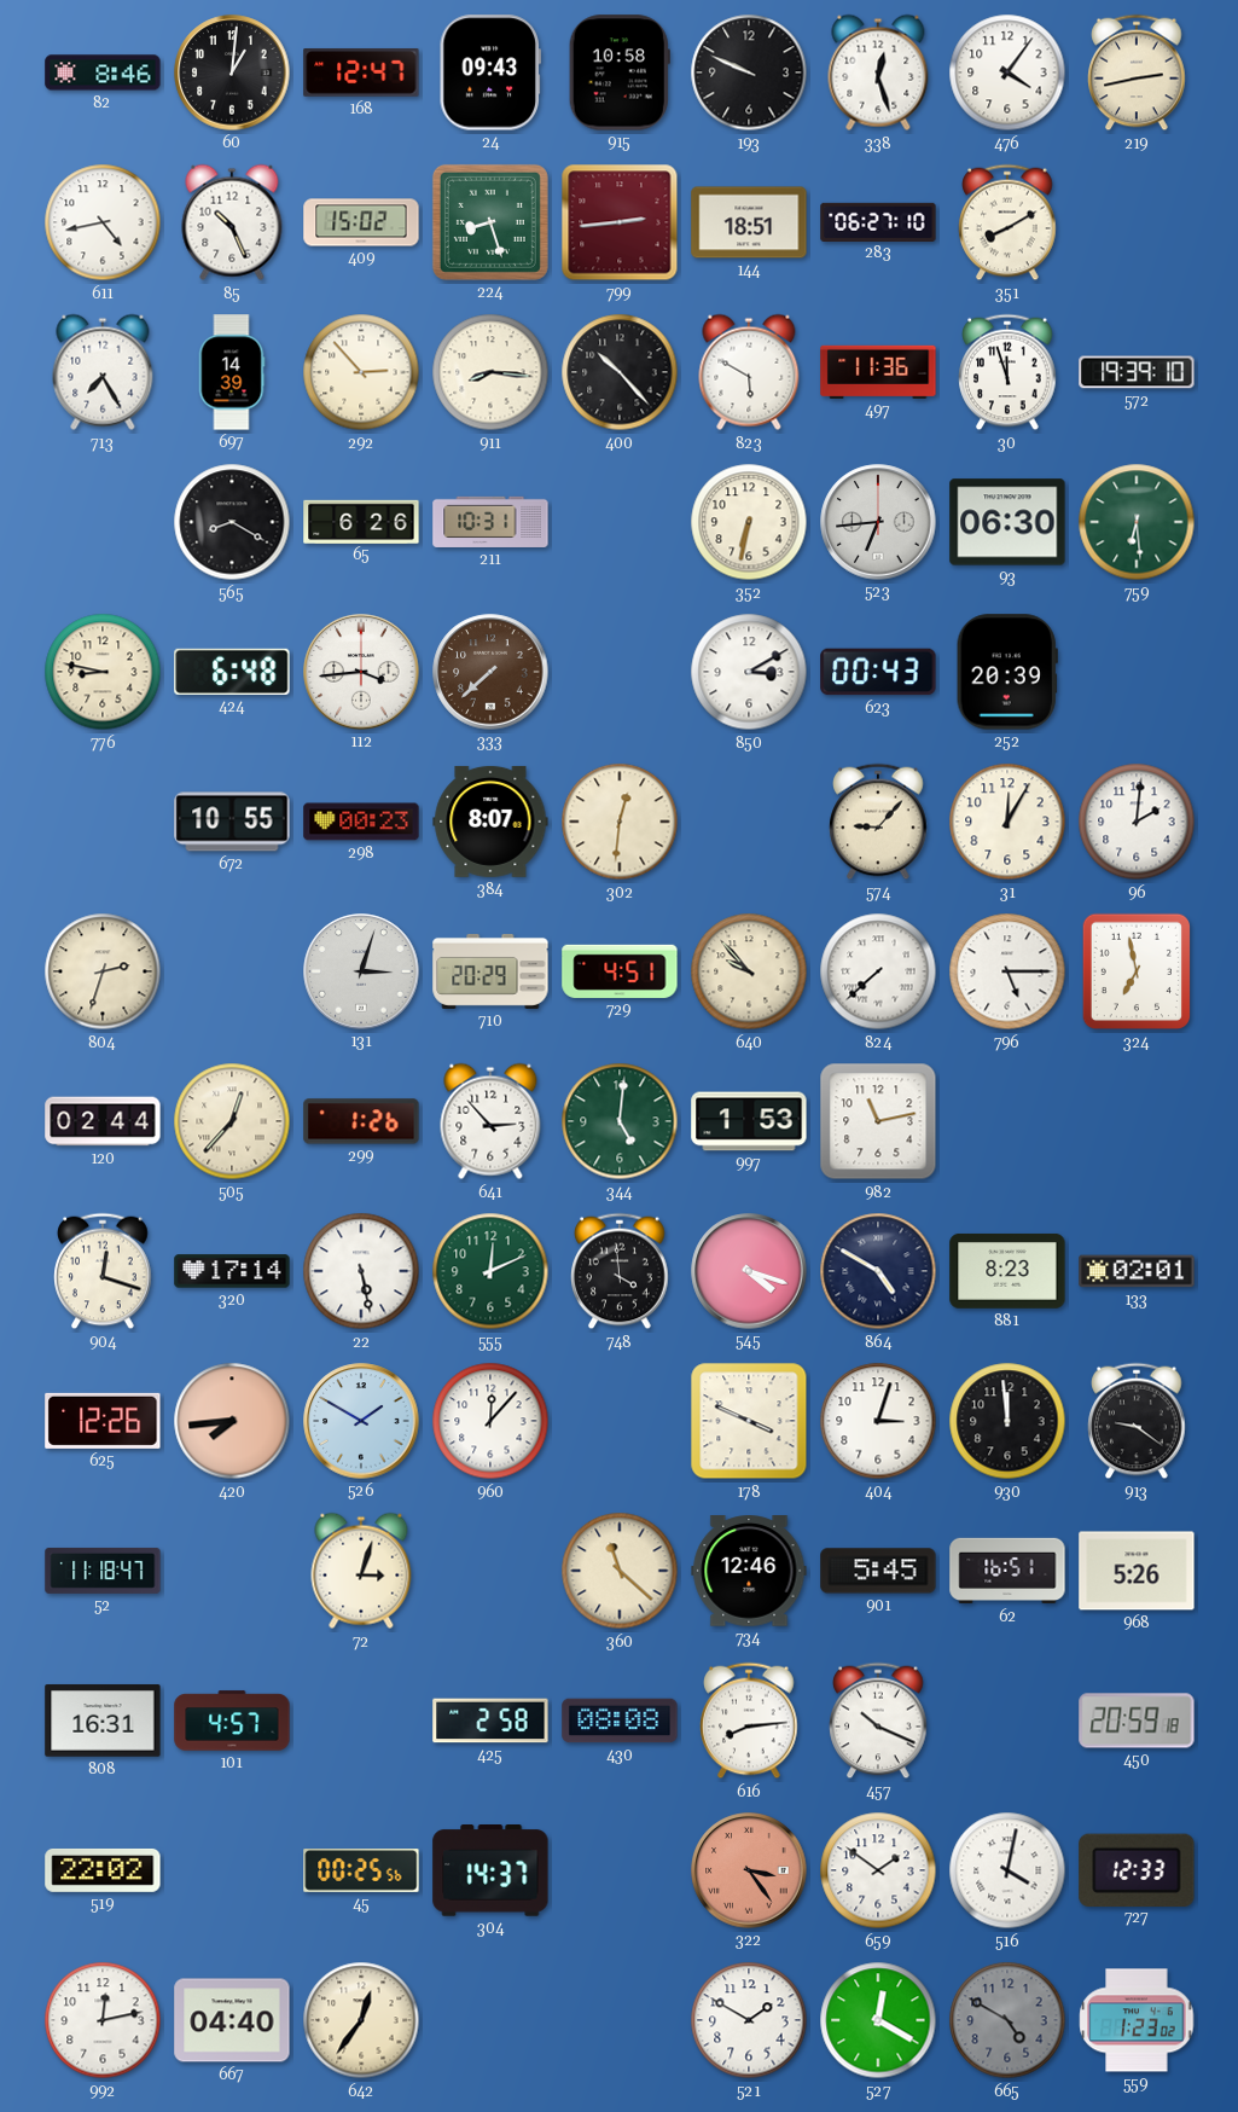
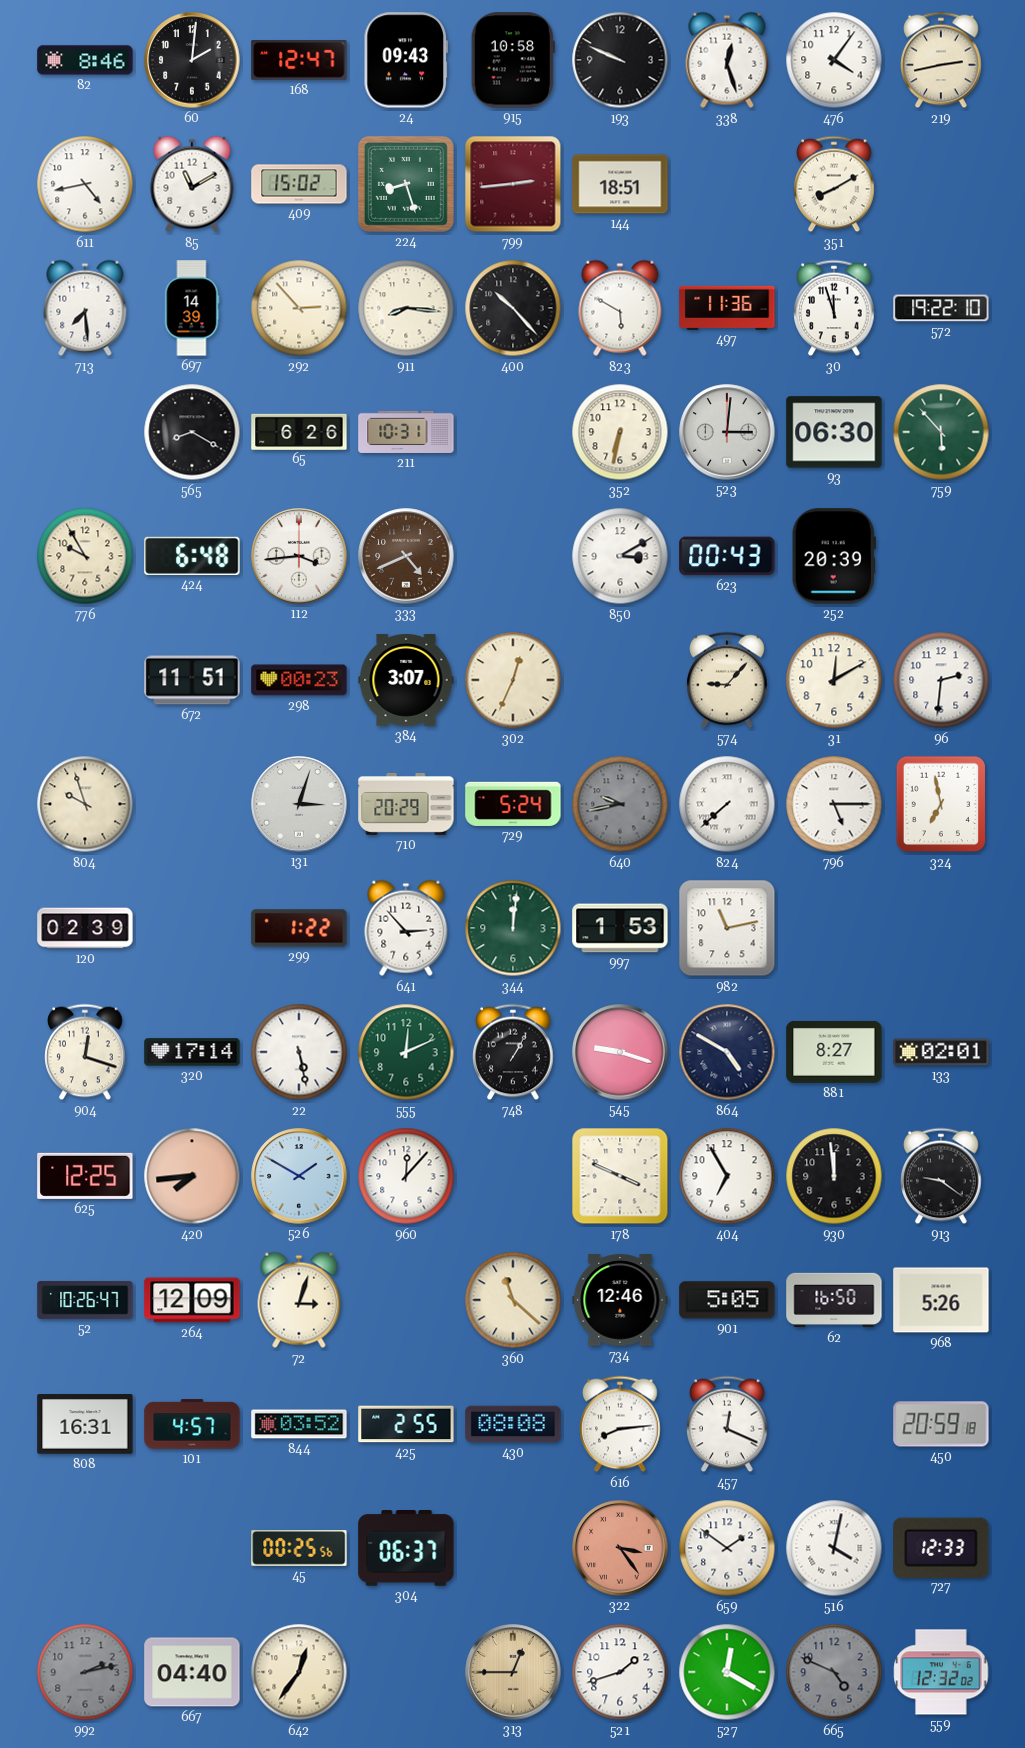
60: 1:01 -> 2:01 (192, 60)
85: 10:26 -> 11:10 (192, 184)
283: 06:27 -> none (878, 221)
713: 7:25 -> 7:29 (85, 308)
572: 19:39 -> 19:22 (941, 308)
523: 6:44 -> 3:01 (727, 432)
759: 6:29 -> 5:53 (941, 432)
776: 8:47 -> 9:55 (85, 556)
333: 7:38 -> 4:41 (406, 556)
672: 10:55 -> 11:51 (192, 680)
384: 8:07 -> 3:07 (406, 680)
302: 12:31 -> 12:34 (513, 680)
31: 12:05 -> 12:10 (834, 680)
96: 2:01 -> 2:31 (941, 680)
804: 2:33 -> 9:57 (85, 804)
729: 4:51 -> 5:24 (513, 804)
640: 9:53 -> 9:43 (620, 804)
640 dial: cream -> grey (620, 804)
120: 02:44 -> 02:39 (85, 928)
505: 12:37 -> none (232, 1121)
299: 1:26 -> 1:22 (299, 928)
344: 5:01 -> 12:01 (513, 928)
748: 3:59 -> 1:05 (513, 1052)
545: 4:18 -> 9:18 (620, 1052)
881: 8:23 -> 8:27 (834, 1052)
625: 12:26 -> 12:25 (85, 1176)
404: 3:03 -> 6:55 (727, 1176)
52: 11:18 -> 10:26 (85, 1300)
264: none -> 12:09 (192, 1300)
901: 5:45 -> 5:05 (727, 1300)
62: 16:51 -> 16:50 (834, 1300)
844: none -> 03:52 (299, 1424)
425: 2:58 -> 2:55 (406, 1424)
457: 10:19 -> 12:19 (727, 1424)
519: 22:02 -> none (103, 1870)
304: 14:37 -> 06:37 (406, 1549)
992: 12:13 -> 2:13 (85, 1672)
992 dial: white -> grey (85, 1672)
313: none -> 12:45 (513, 1672)
521: 1:50 -> 1:42 (620, 1672)
665: 4:50 -> 4:49 (834, 1672)
559: 1:23 -> 12:32 (941, 1672)
